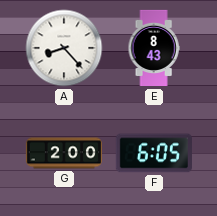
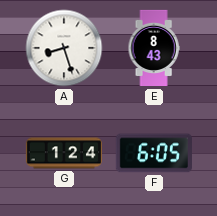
A: 8:23 -> 8:27 (64, 48)
G: 2:00 -> 1:24 (63, 153)
